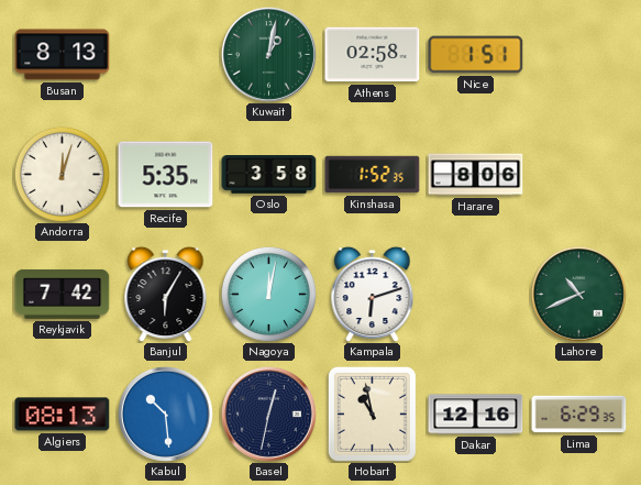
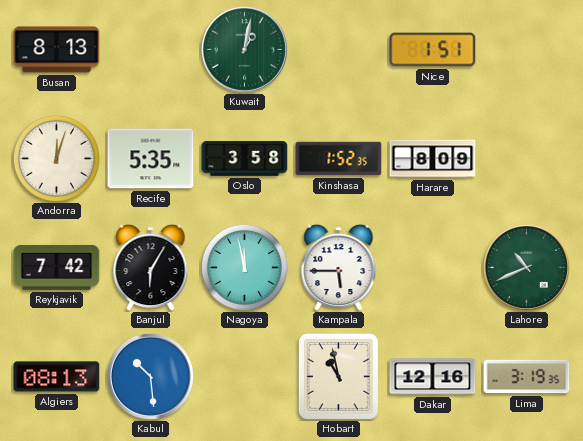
Athens: 02:58 -> none (373, 55)
Harare: 8:06 -> 8:09 (433, 159)
Nagoya: 12:02 -> 11:58 (244, 267)
Kampala: 6:12 -> 5:45 (339, 267)
Basel: 12:32 -> none (268, 414)
Lima: 6:29 -> 3:19 (527, 377)
